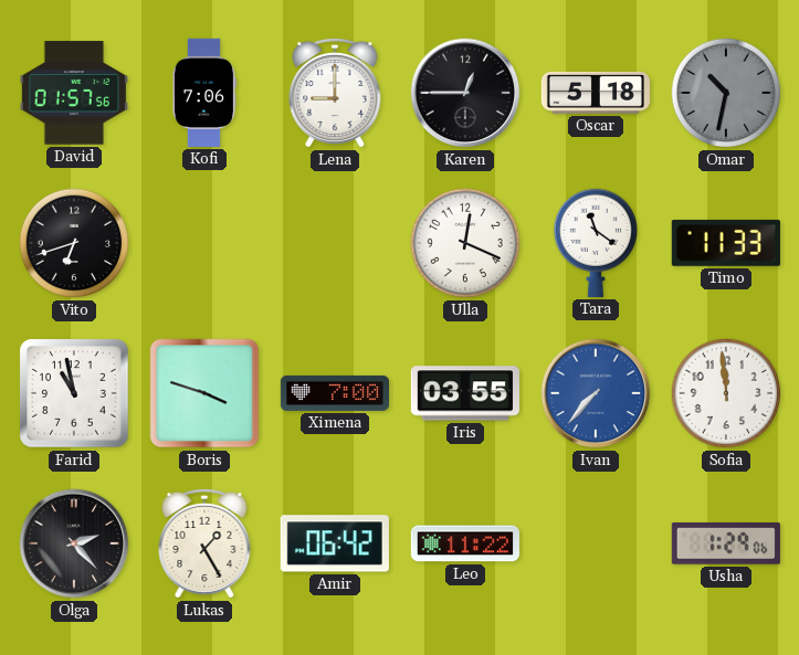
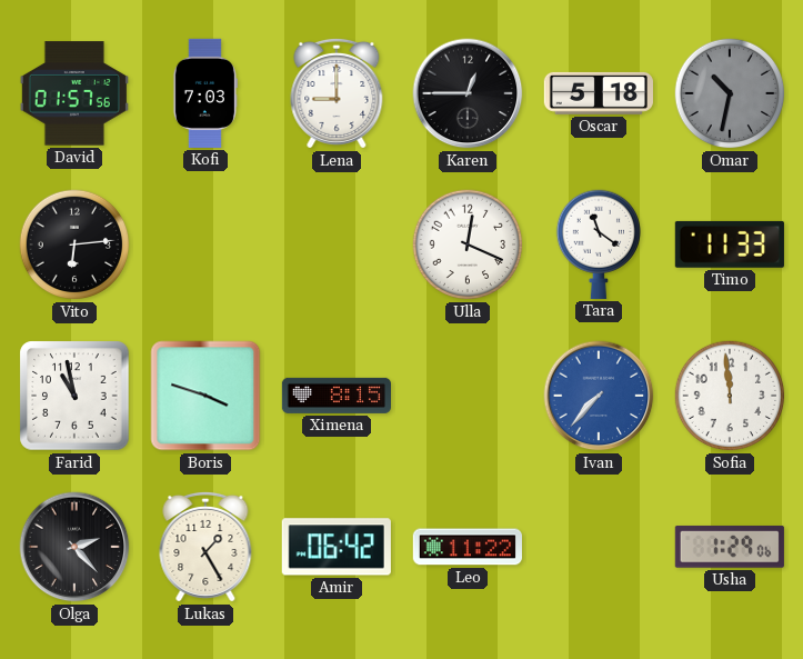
Kofi: 7:06 -> 7:03 (204, 93)
Vito: 6:42 -> 6:14 (74, 244)
Ximena: 7:00 -> 8:15 (335, 396)
Iris: 03:55 -> none (465, 393)
